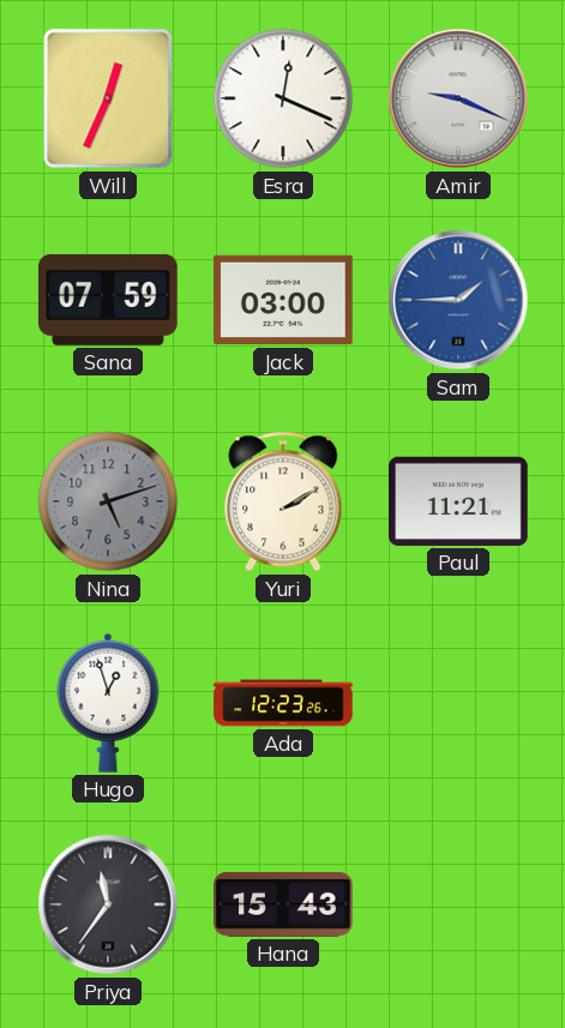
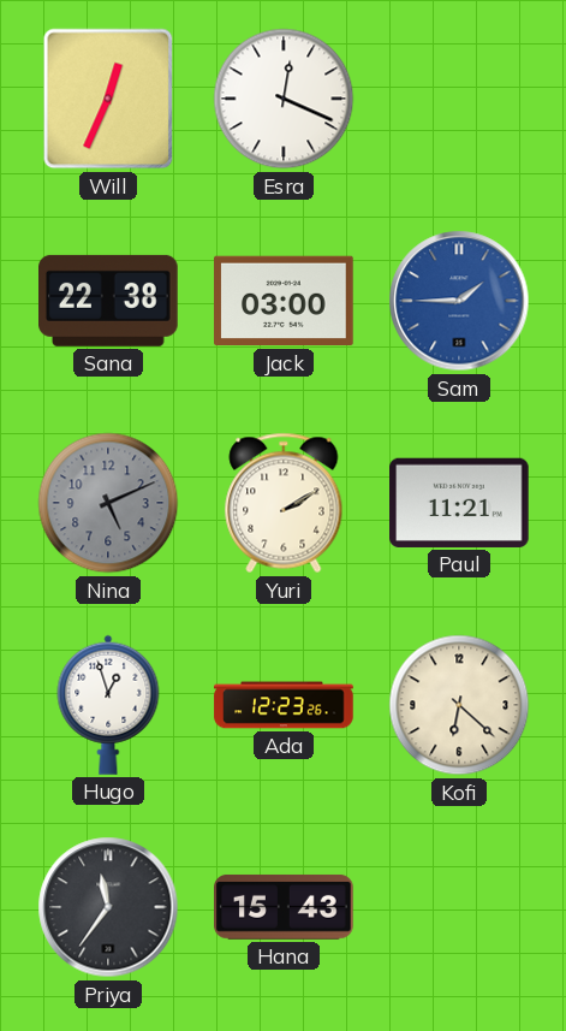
Amir: 9:19 -> none (458, 98)
Sana: 07:59 -> 22:38 (109, 301)
Nina: 5:12 -> 5:11 (108, 503)
Kofi: none -> 6:22 (459, 705)
